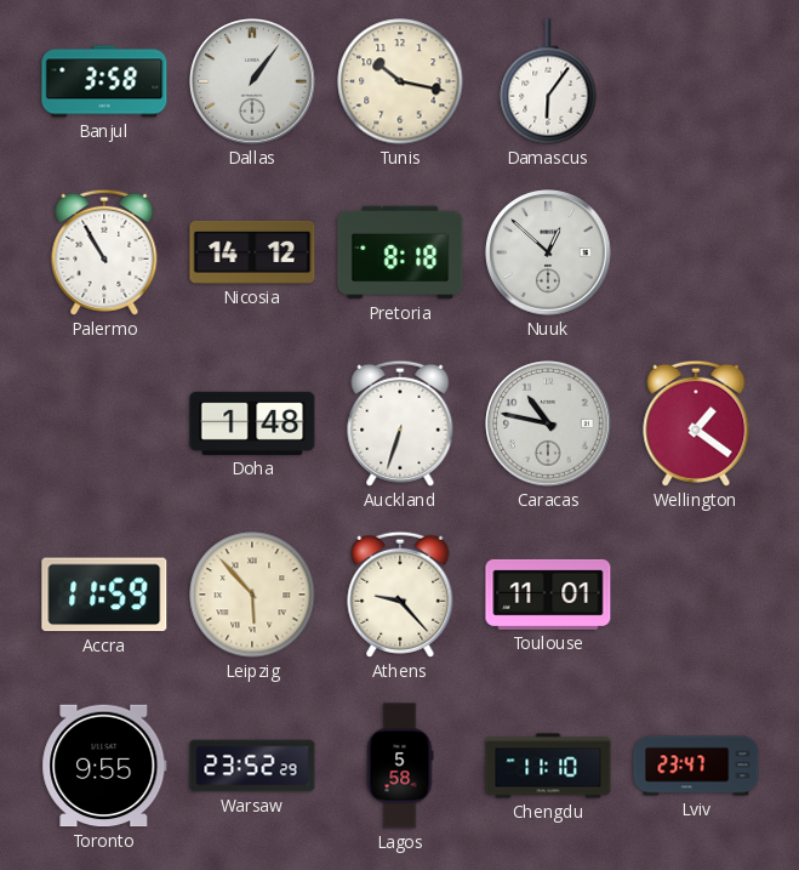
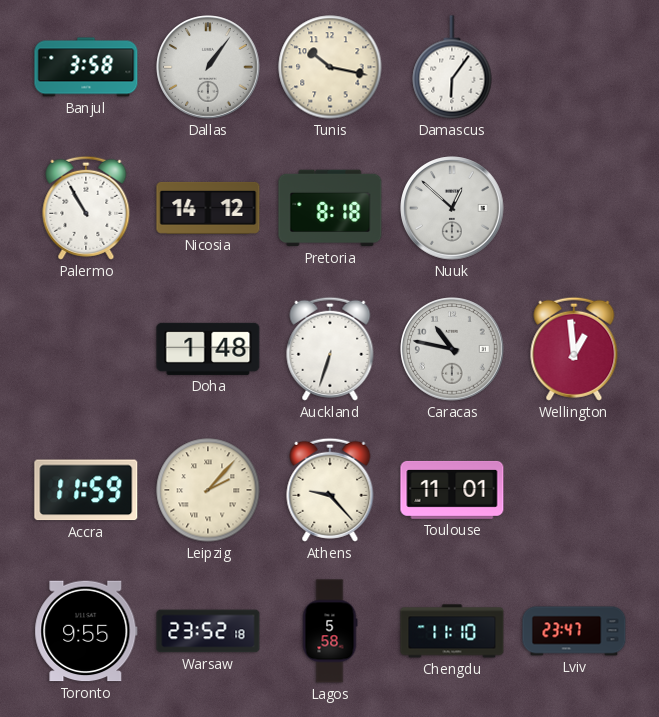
Wellington: 1:21 -> 12:59 (574, 349)
Leipzig: 5:53 -> 2:07 (208, 490)
Warsaw: 23:52:29 -> 23:52:18 (208, 631)
